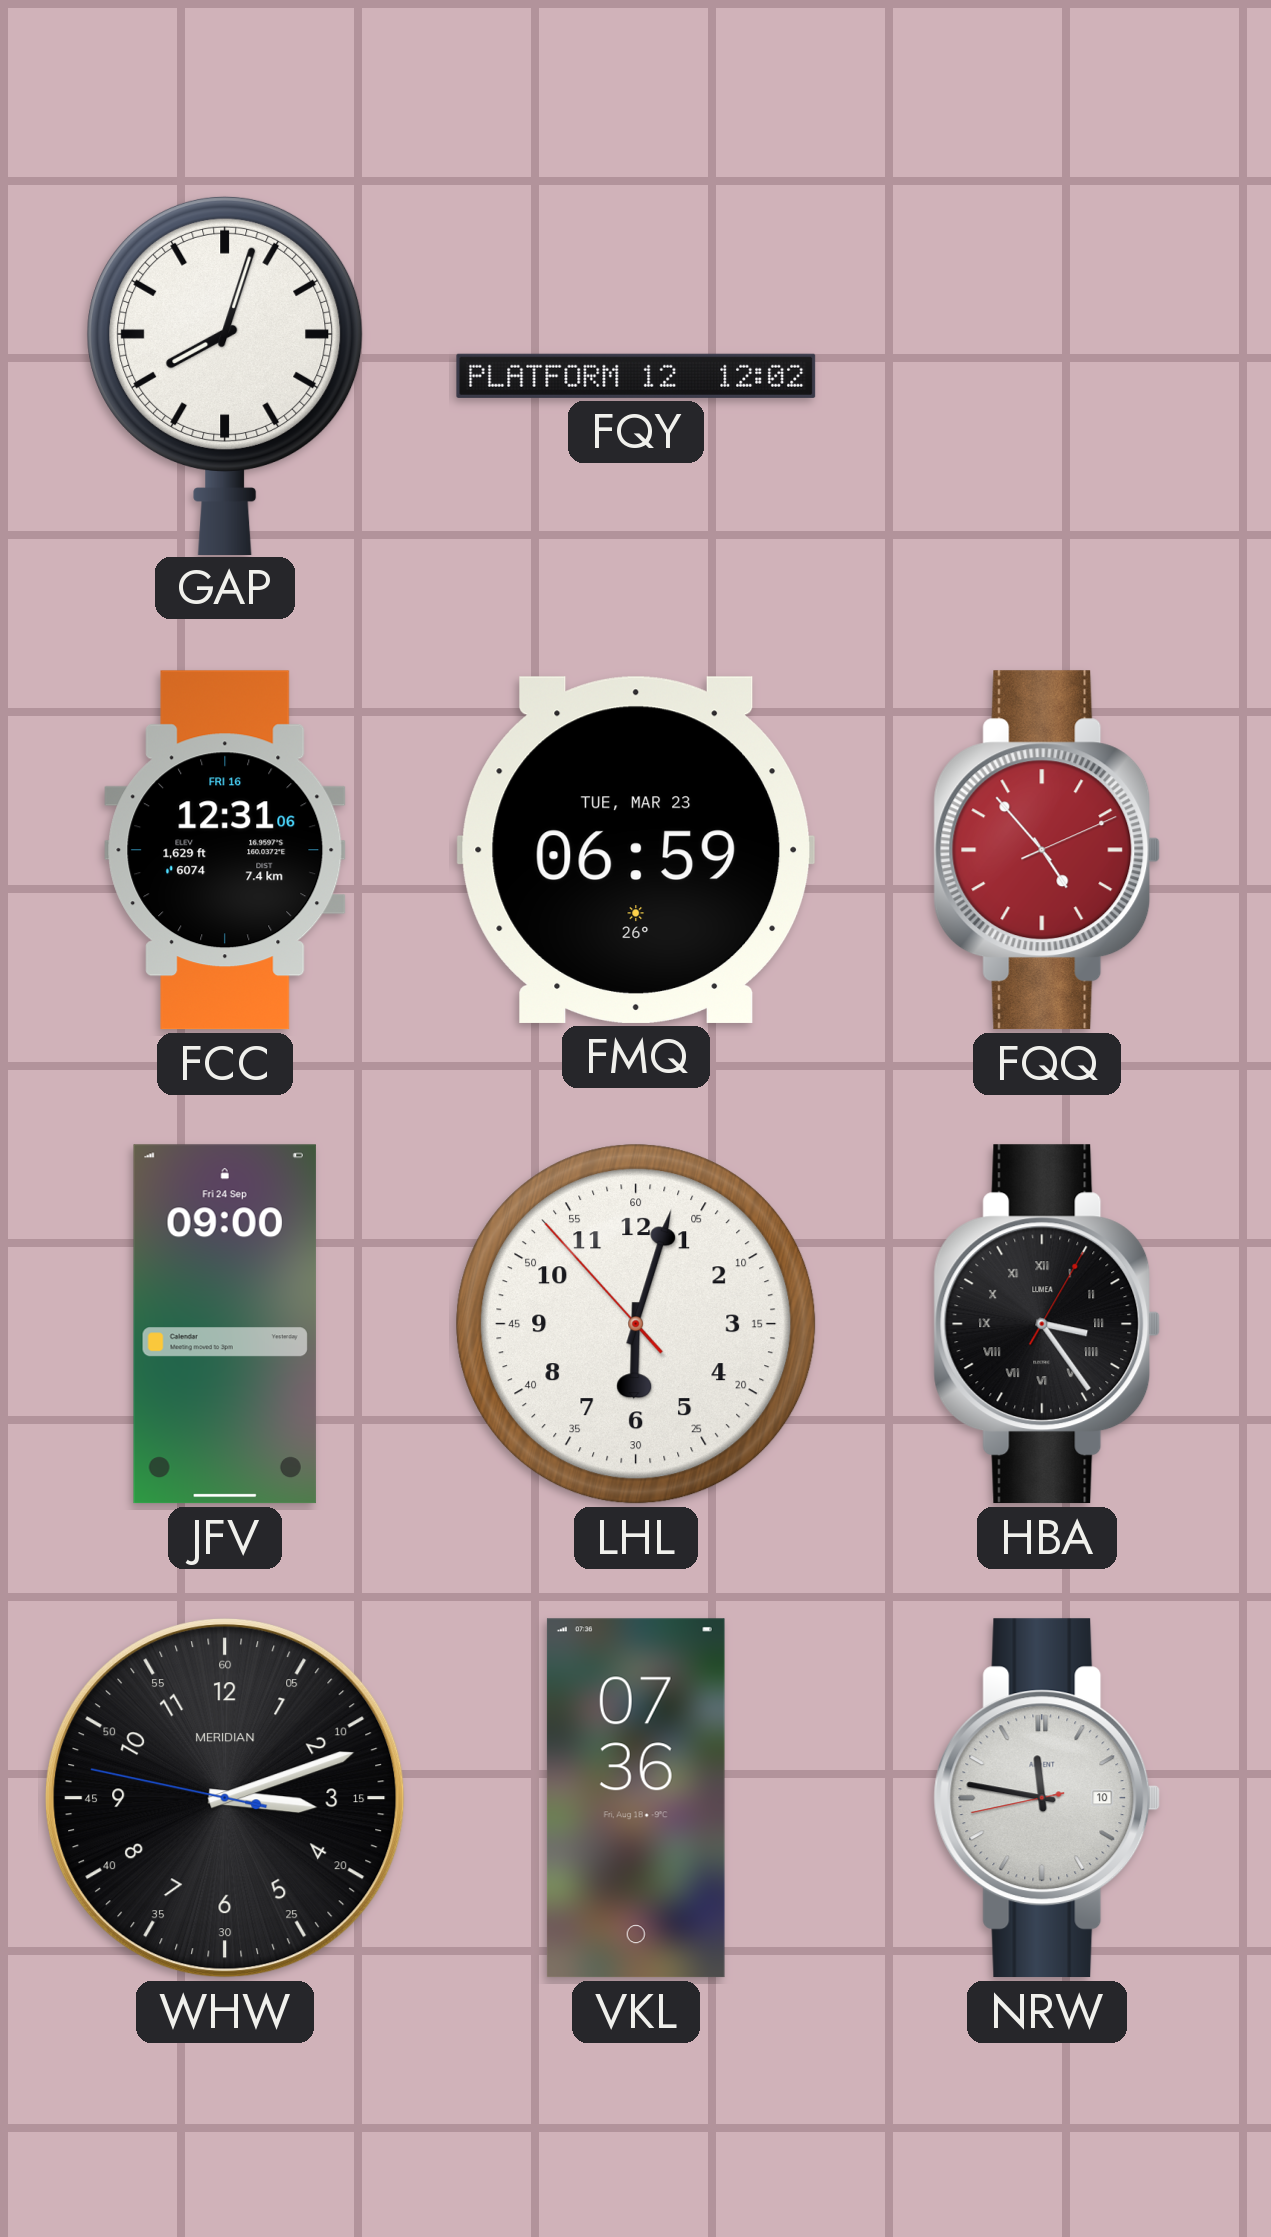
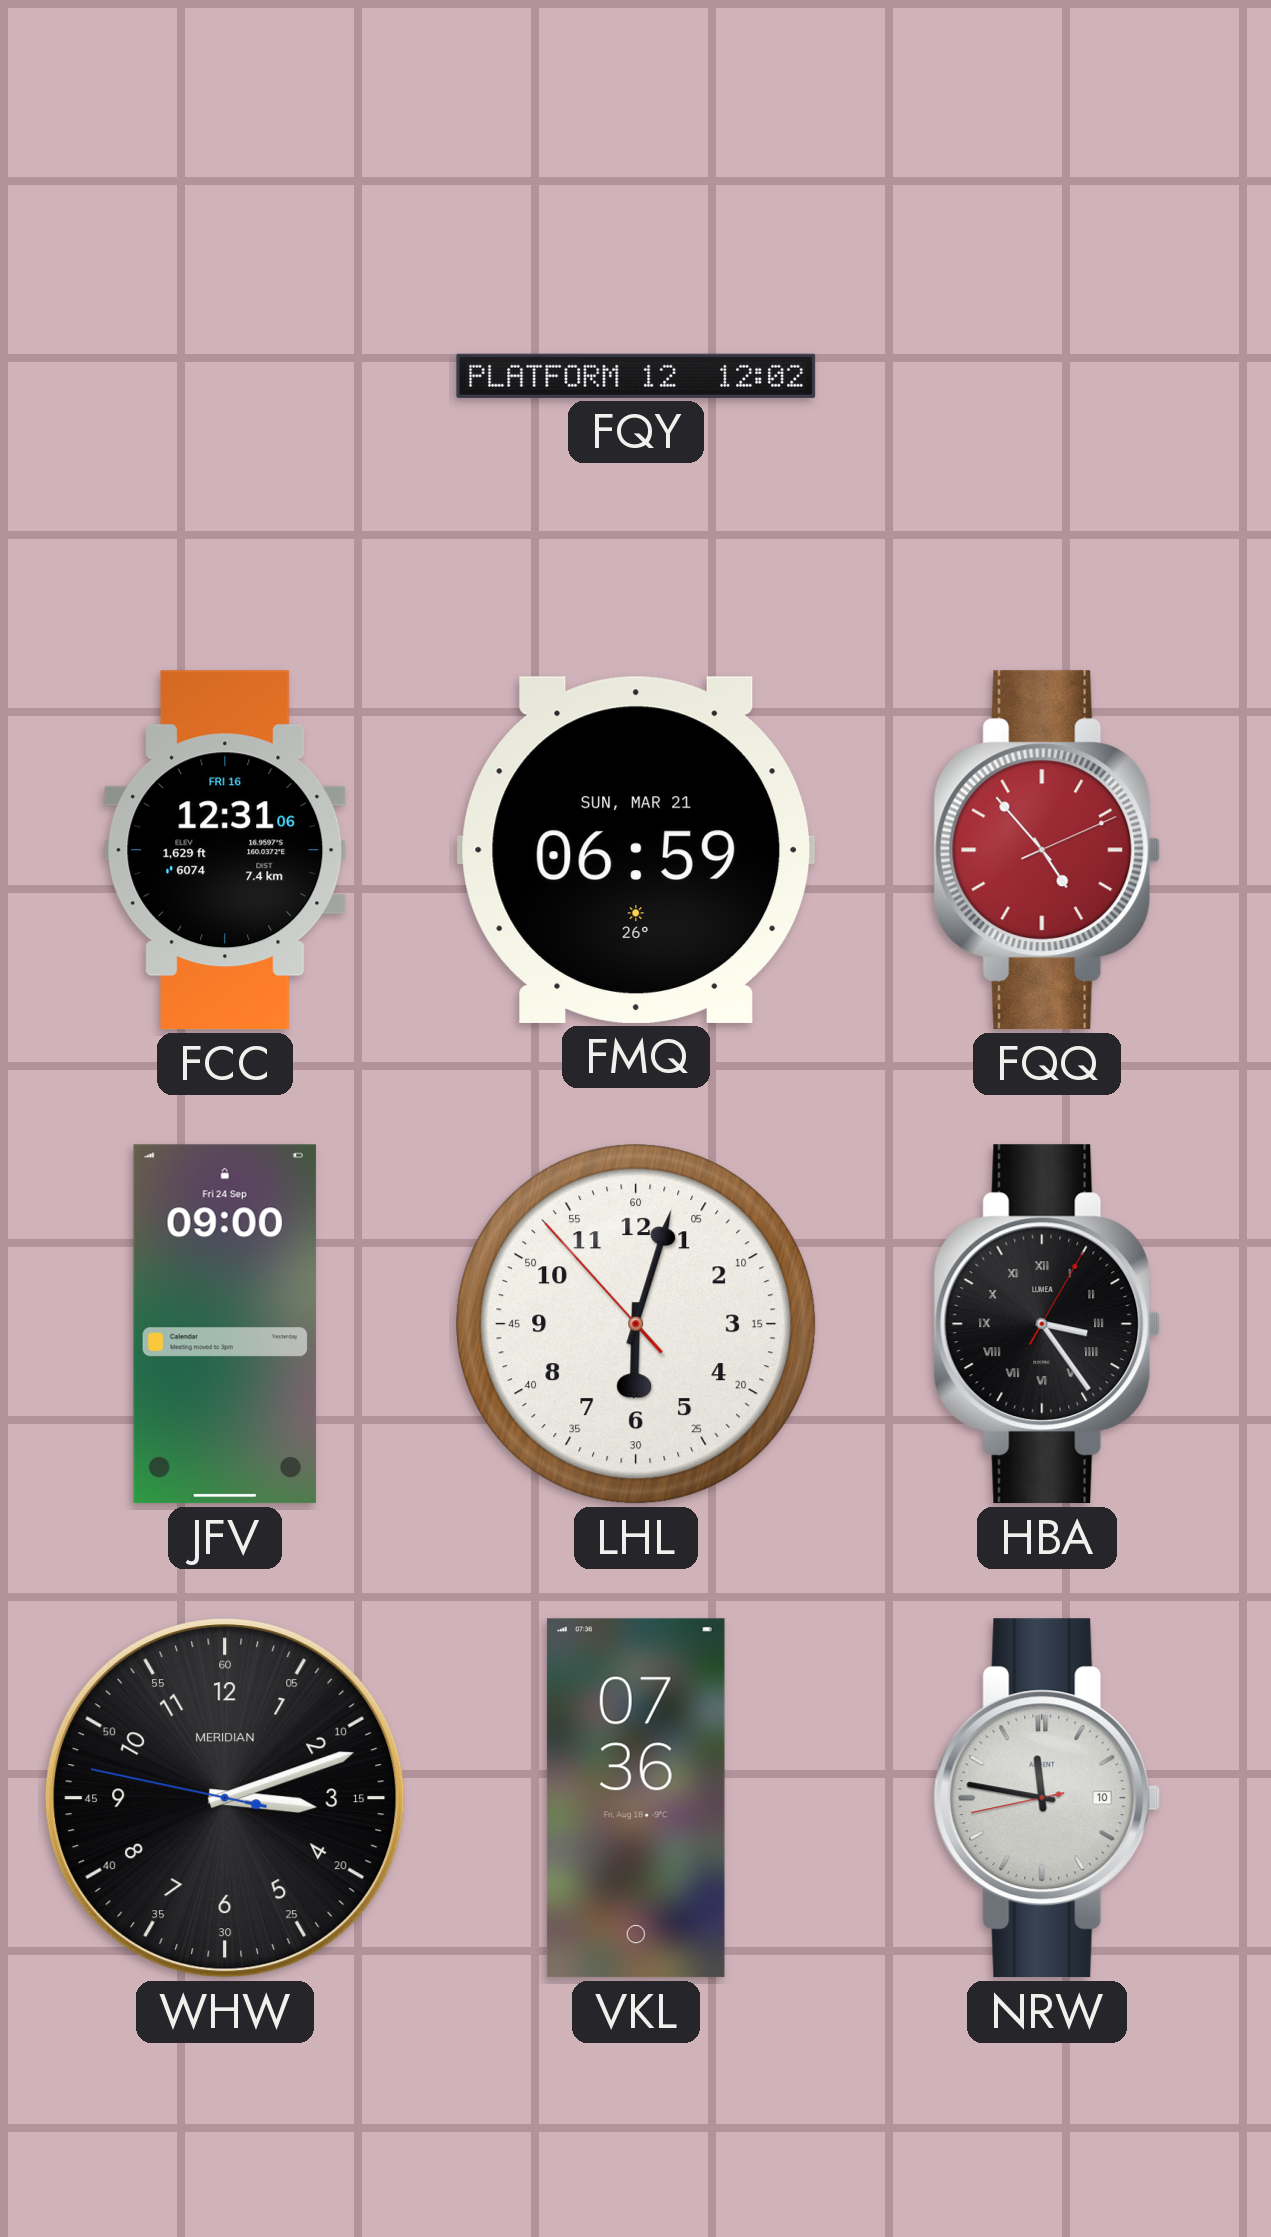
GAP: 8:03 -> none (225, 375)
FMQ date: TUE, MAR 23 -> SUN, MAR 21 (635, 850)
